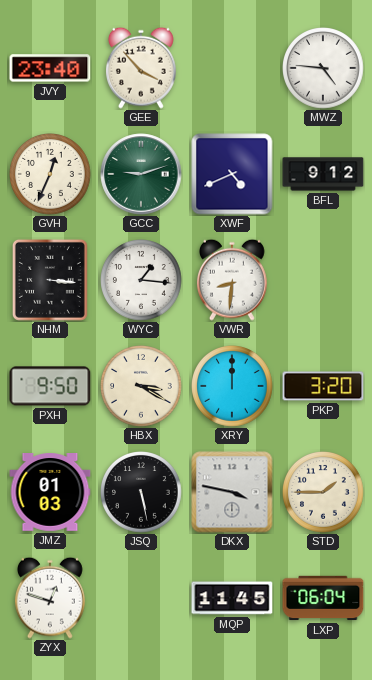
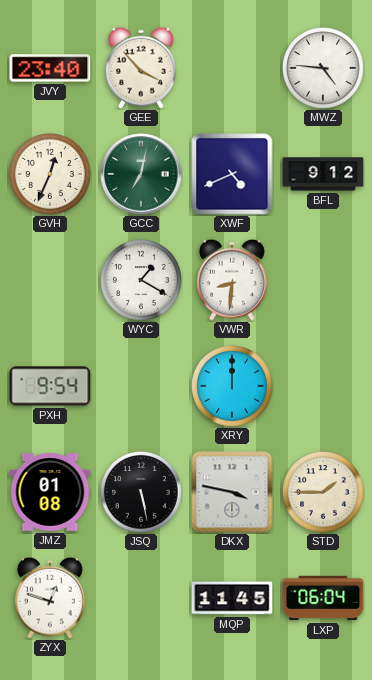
GCC: 9:12 -> 7:02 (141, 174)
NHM: 3:16 -> none (50, 280)
WYC: 1:16 -> 1:20 (142, 281)
PXH: 9:50 -> 9:54 (50, 386)
HBX: 3:20 -> none (142, 387)
PKP: 3:20 -> none (323, 386)
JMZ: 01:03 -> 01:08 (50, 493)
